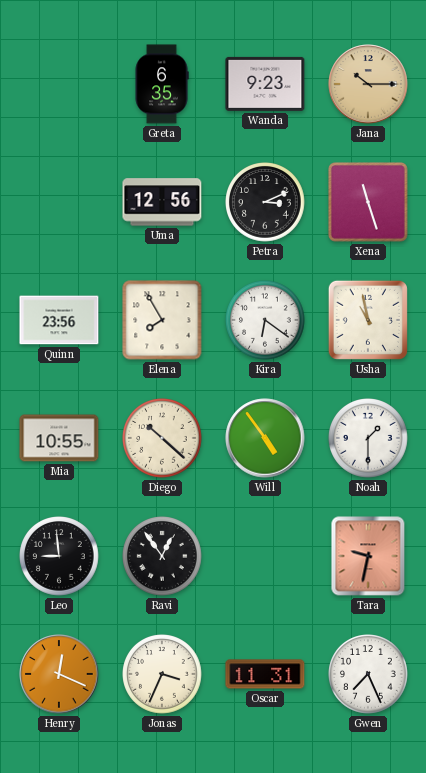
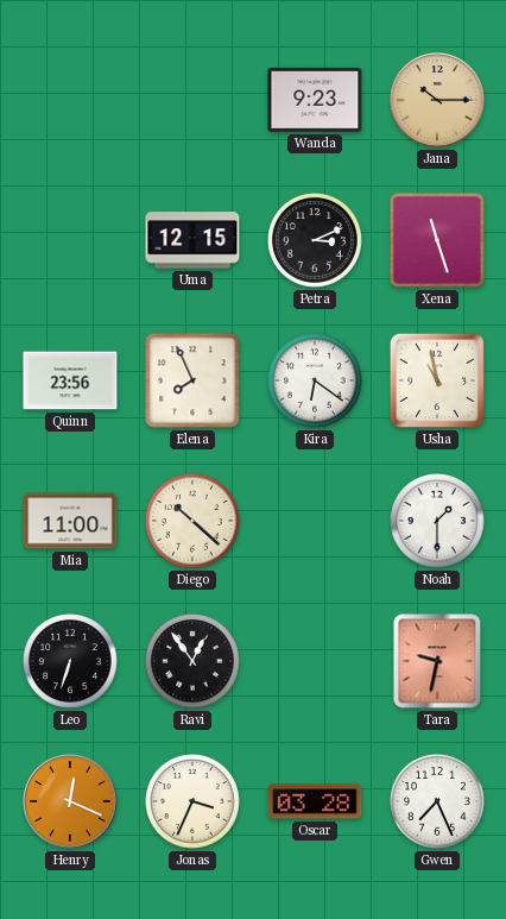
Greta: 6:35 -> none (162, 84)
Uma: 12:56 -> 12:15 (192, 240)
Elena: 7:55 -> 7:56 (192, 380)
Mia: 10:55 -> 11:00 (70, 521)
Will: 4:54 -> none (265, 438)
Leo: 8:59 -> 6:33 (71, 662)
Oscar: 11:31 -> 03:28 (315, 801)
